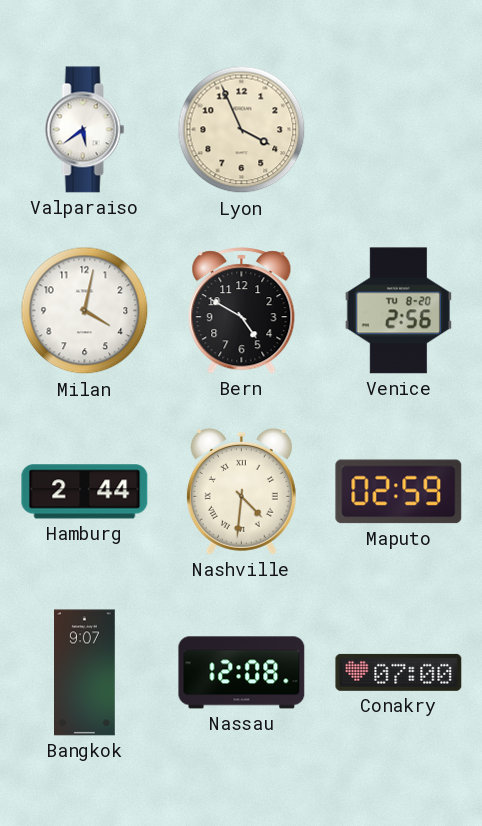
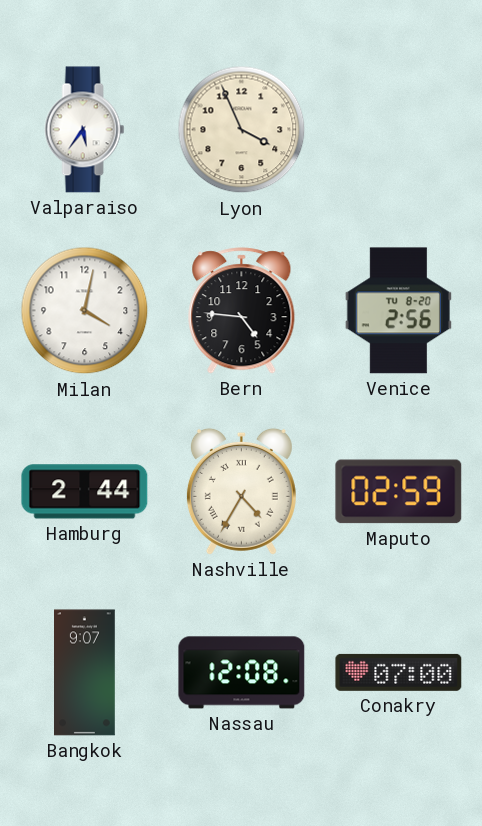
Valparaiso: 5:39 -> 5:36 (85, 130)
Bern: 4:50 -> 4:46 (242, 311)
Nashville: 4:31 -> 4:35 (241, 491)
